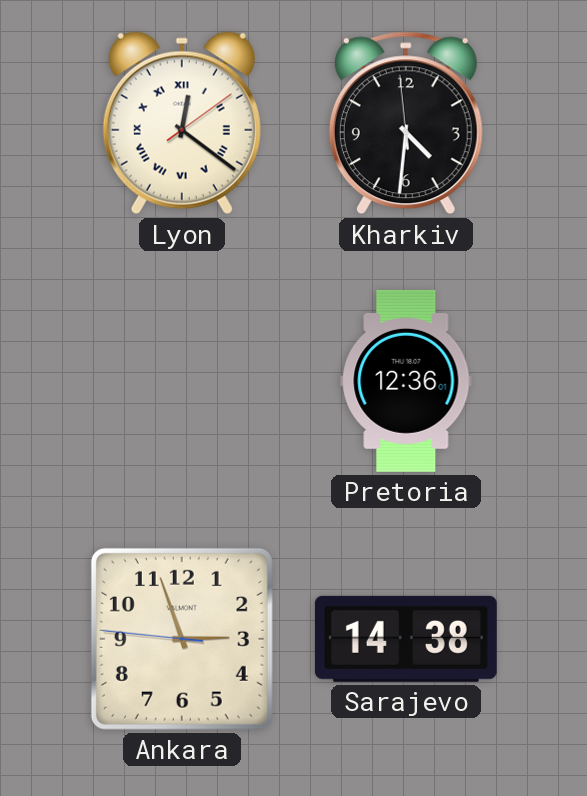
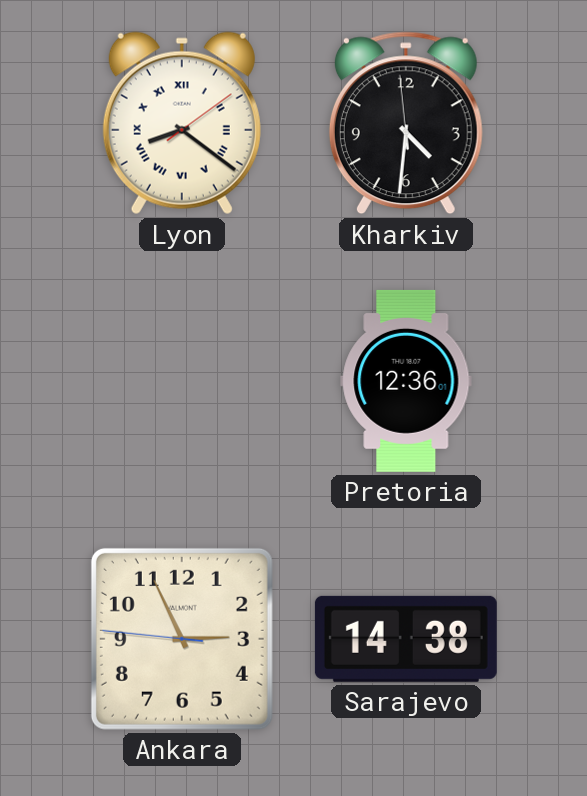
Lyon: 12:21 -> 8:21 (182, 123)
Ankara: 2:56 -> 2:55 (182, 639)
